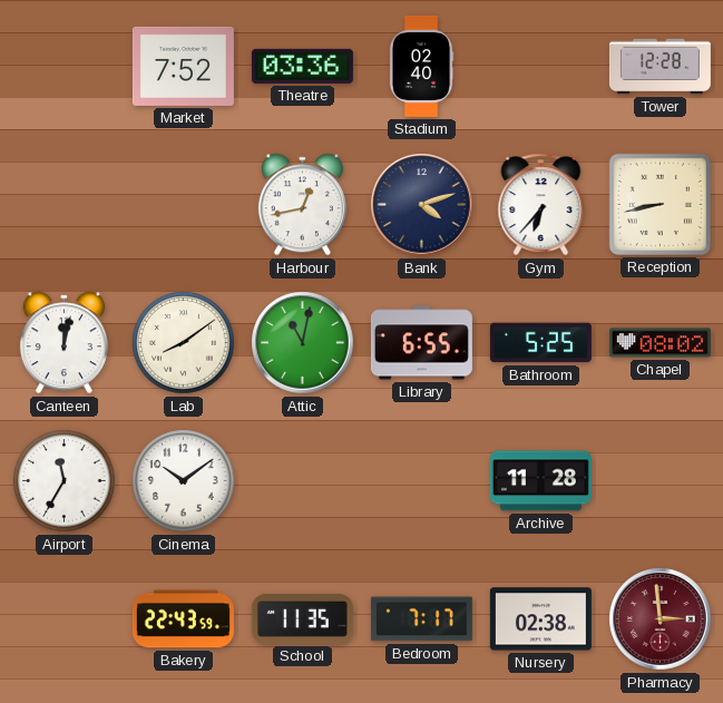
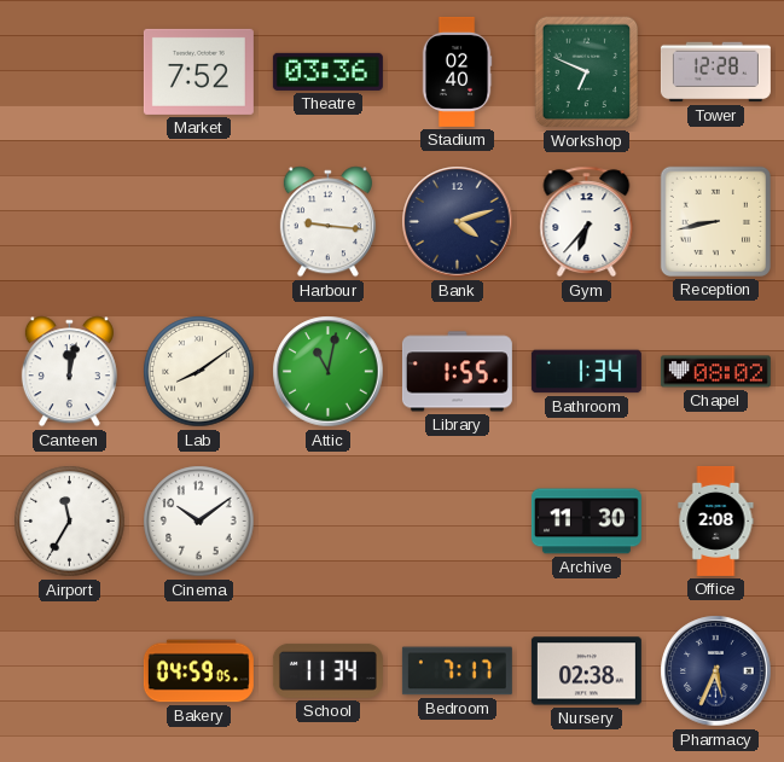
Workshop: none -> 6:49 (587, 72)
Harbour: 12:43 -> 9:16 (327, 222)
Library: 6:55 -> 1:55 (457, 372)
Bathroom: 5:25 -> 1:34 (586, 372)
Archive: 11:28 -> 11:30 (586, 522)
Office: none -> 2:08 (716, 520)
Bakery: 22:43 -> 04:59 (198, 671)
School: 11:35 -> 11:34 (327, 670)
Pharmacy: 2:59 -> 5:34 (716, 671)
Pharmacy dial: burgundy -> navy (716, 671)
